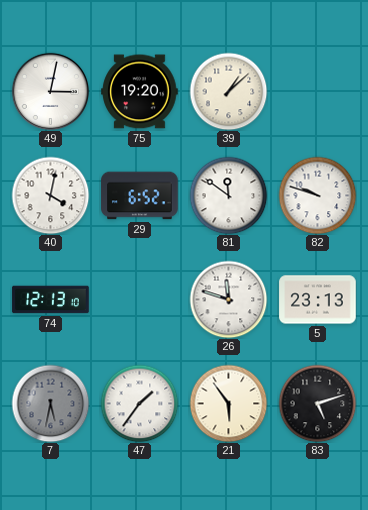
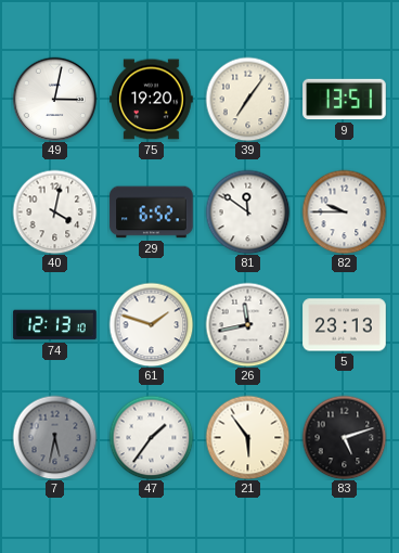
39: 1:08 -> 7:06 (247, 99)
9: none -> 13:51 (345, 100)
82: 9:48 -> 9:45 (344, 211)
61: none -> 1:48 (151, 324)
26: 11:48 -> 11:43 (247, 324)
